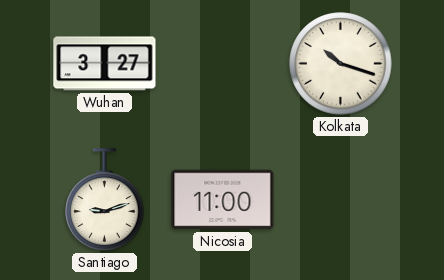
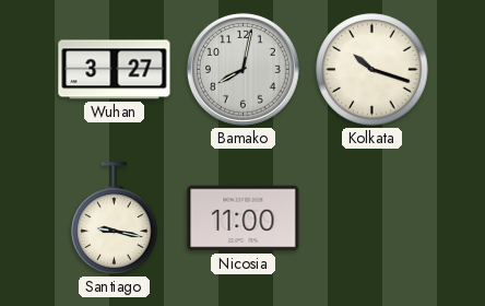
Bamako: none -> 8:02 (242, 69)
Santiago: 9:12 -> 9:17 (115, 219)
